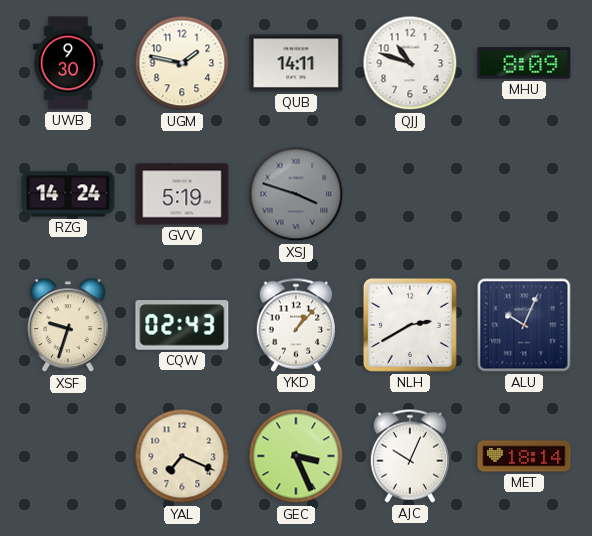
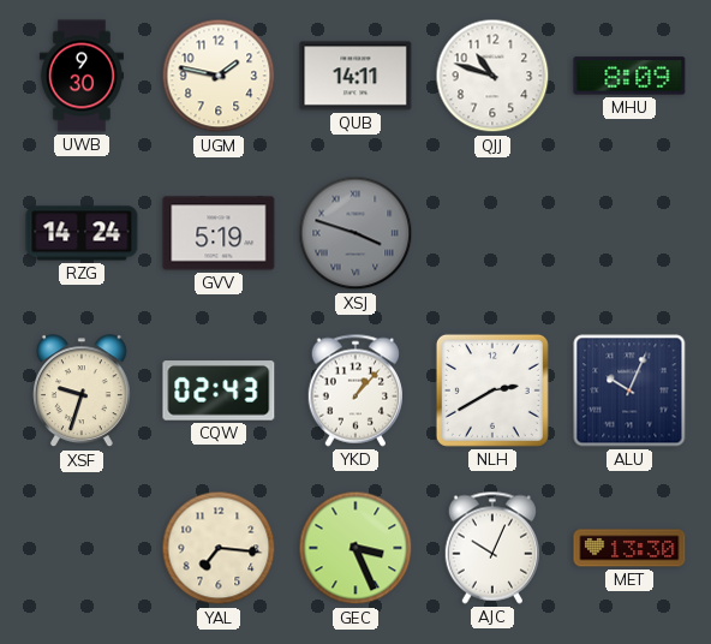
YAL: 7:19 -> 7:16 (219, 548)
MET: 18:14 -> 13:30 (629, 548)
